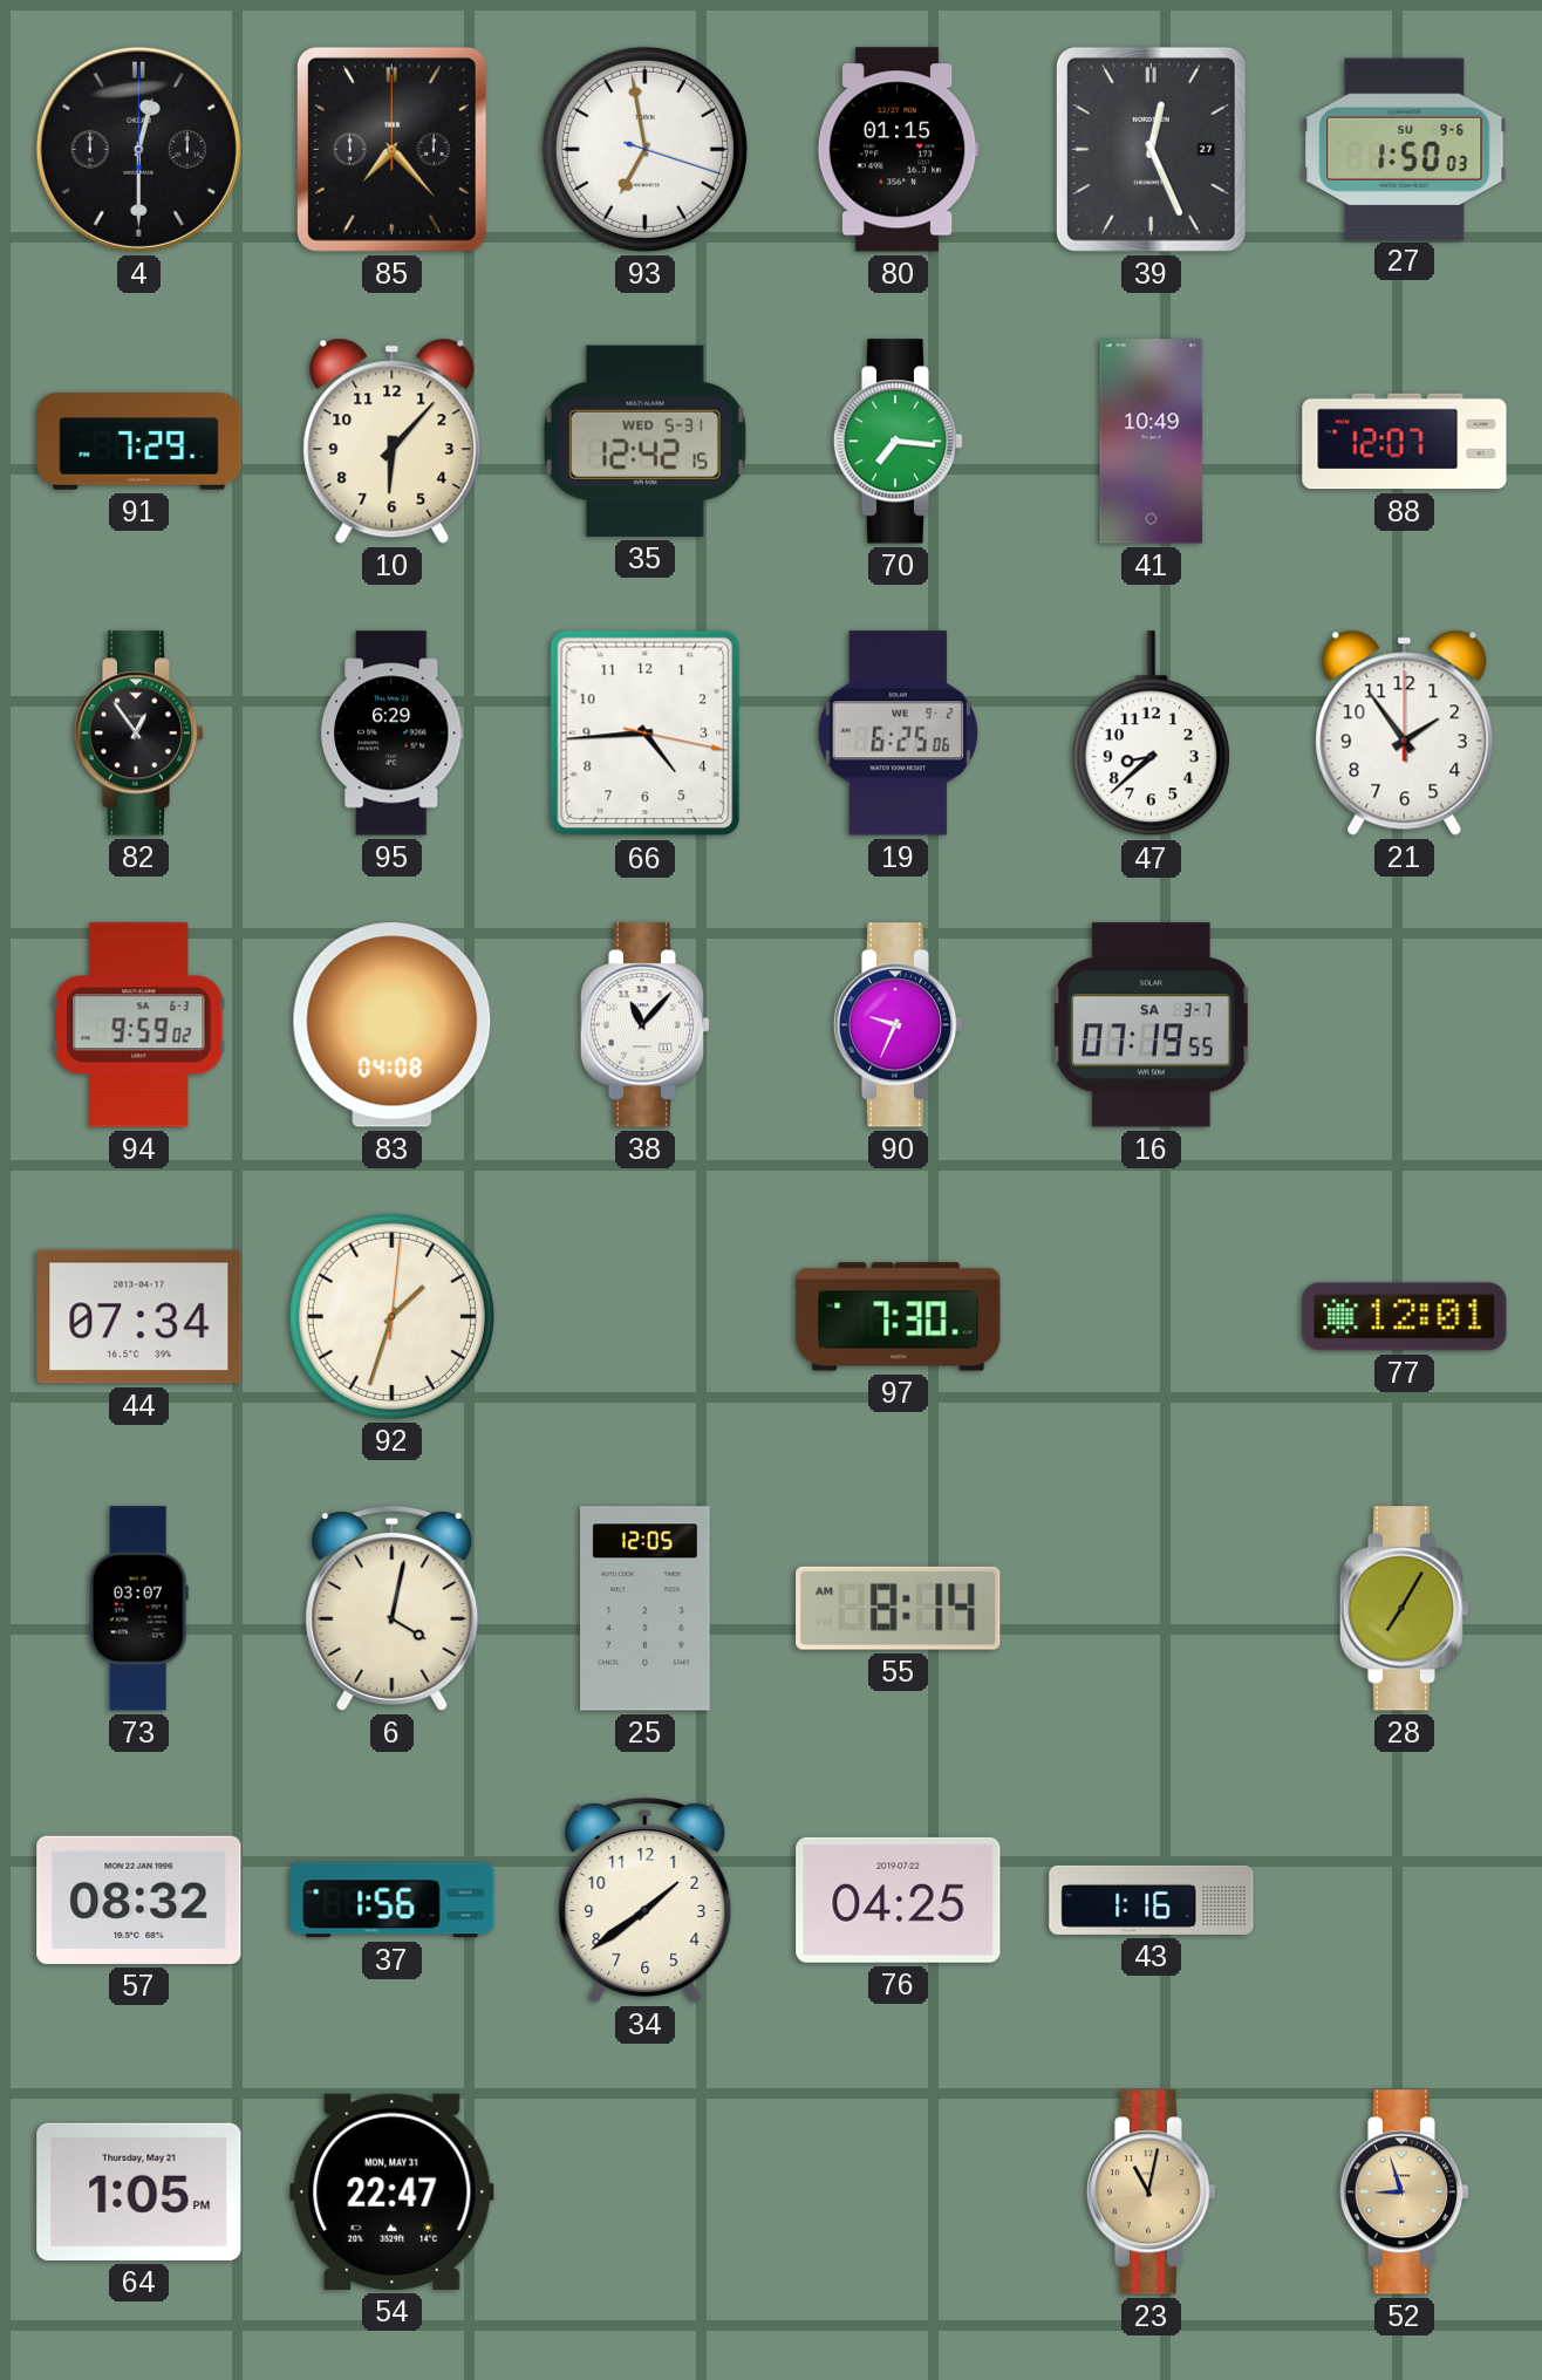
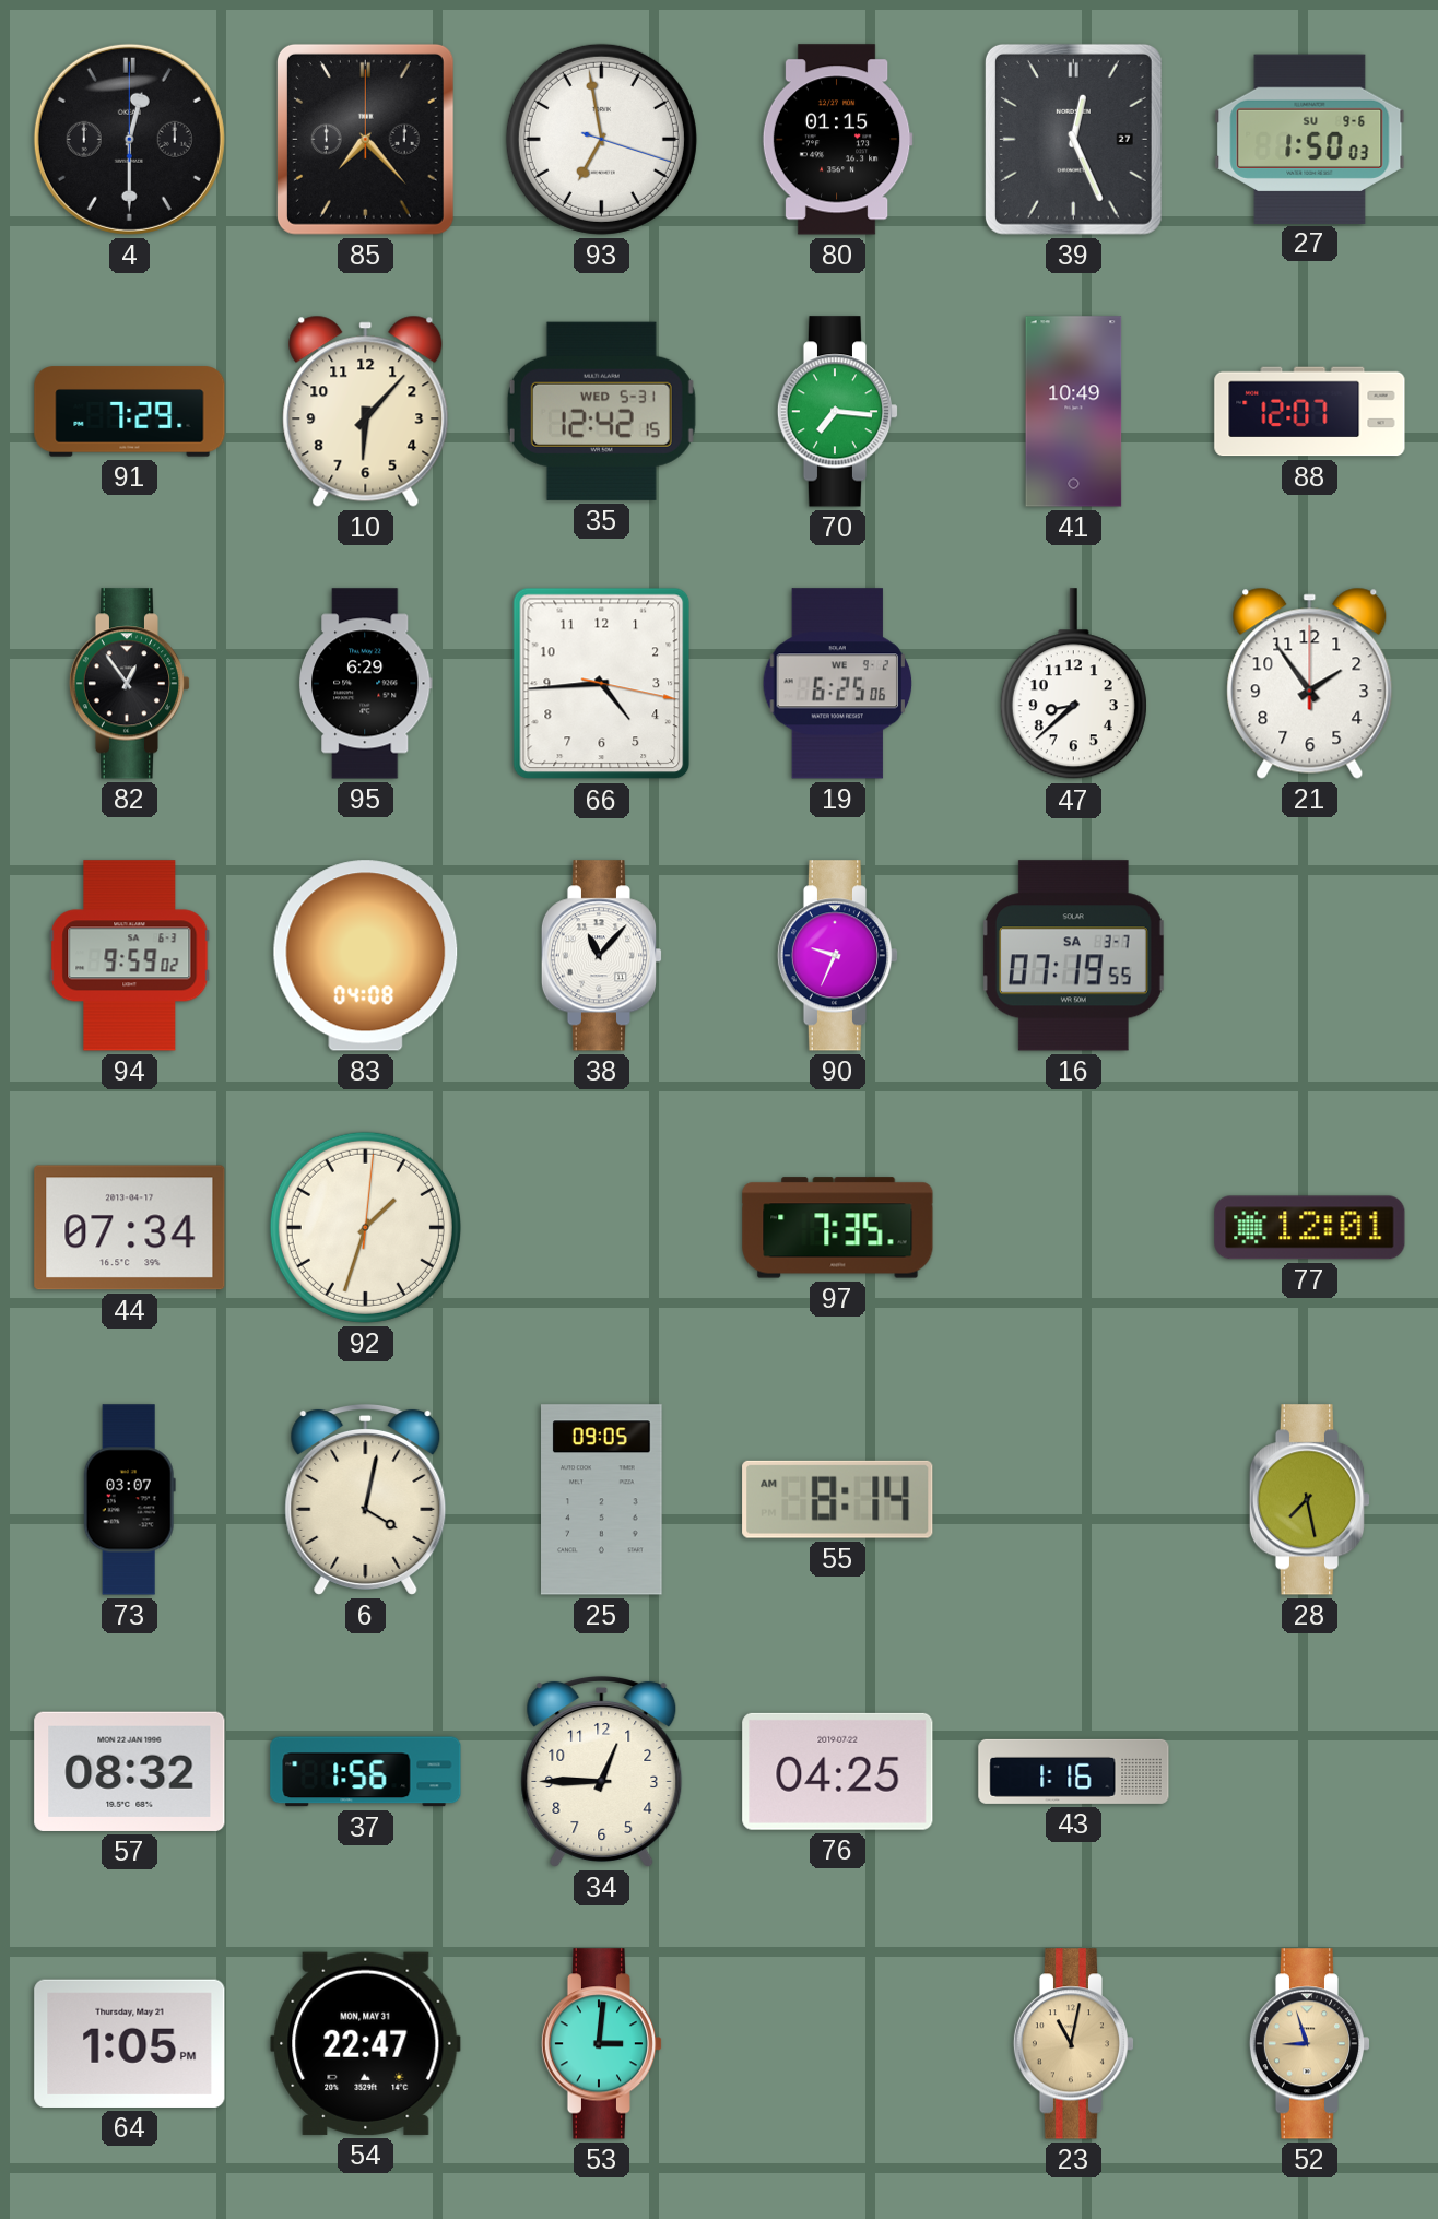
97: 7:30 -> 7:35 (838, 1228)
25: 12:05 -> 09:05 (602, 1500)
28: 7:05 -> 7:28 (1310, 1500)
34: 1:39 -> 12:45 (602, 1771)
53: none -> 3:01 (602, 2044)
